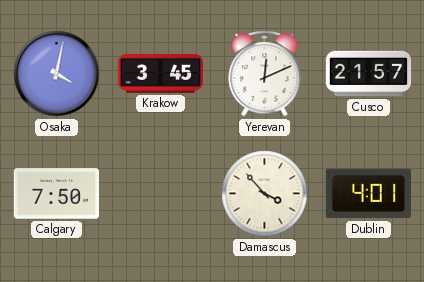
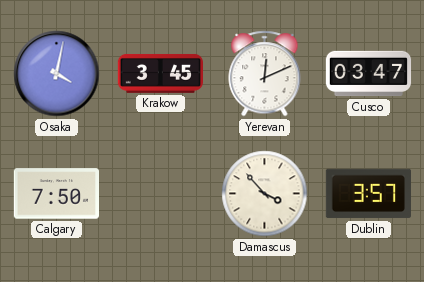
Cusco: 21:57 -> 03:47 (369, 74)
Dublin: 4:01 -> 3:57 (368, 194)
